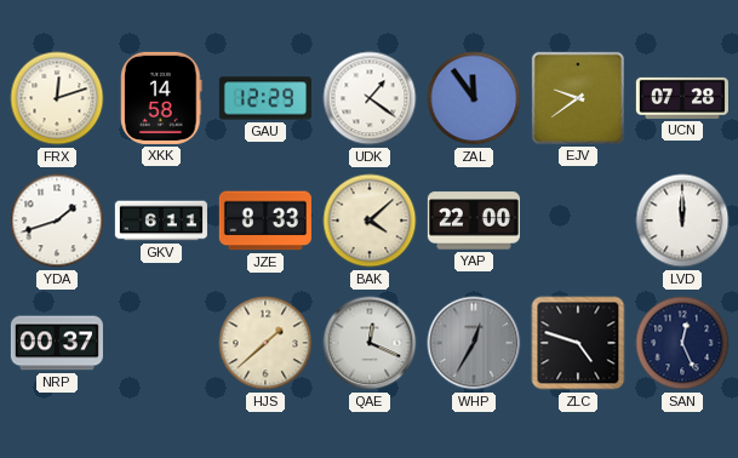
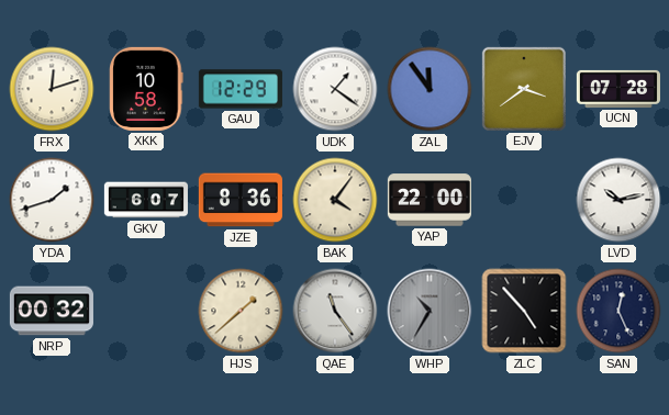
XKK: 14:58 -> 10:58 (146, 89)
EJV: 9:39 -> 3:39 (524, 89)
GKV: 6:11 -> 6:07 (146, 200)
JZE: 8:33 -> 8:36 (241, 200)
BAK: 4:08 -> 4:06 (335, 200)
LVD: 12:00 -> 10:13 (618, 200)
NRP: 00:37 -> 00:32 (52, 311)
QAE: 12:19 -> 11:24 (335, 311)
WHP: 12:35 -> 10:35 (430, 311)
ZLC: 4:48 -> 4:53 (524, 311)
